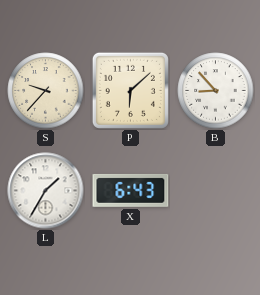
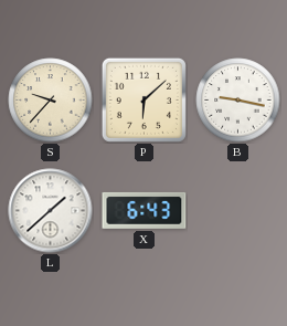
B: 8:53 -> 9:17 (238, 101)
L: 1:35 -> 1:38 (51, 211)
